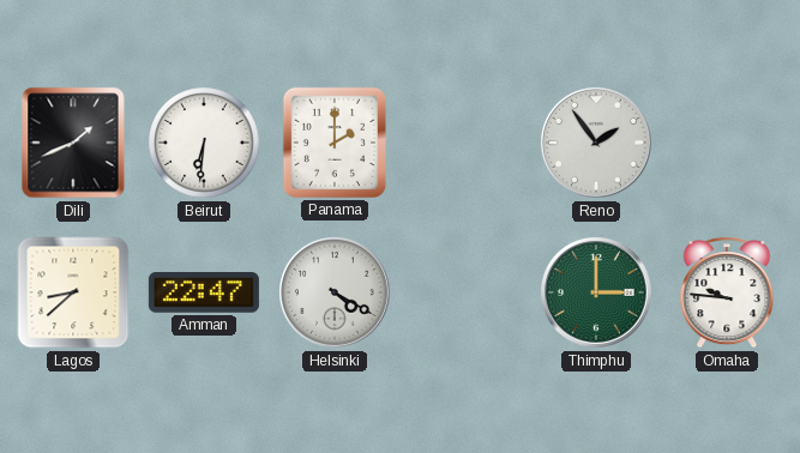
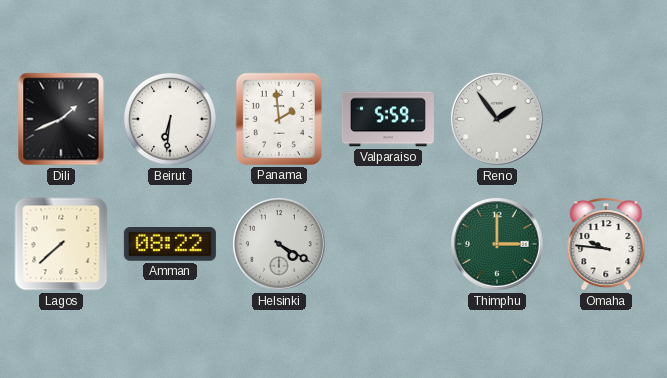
Panama: 2:00 -> 1:59 (279, 119)
Valparaiso: none -> 5:59 (388, 119)
Lagos: 8:38 -> 7:38 (61, 244)
Amman: 22:47 -> 08:22 (170, 245)
